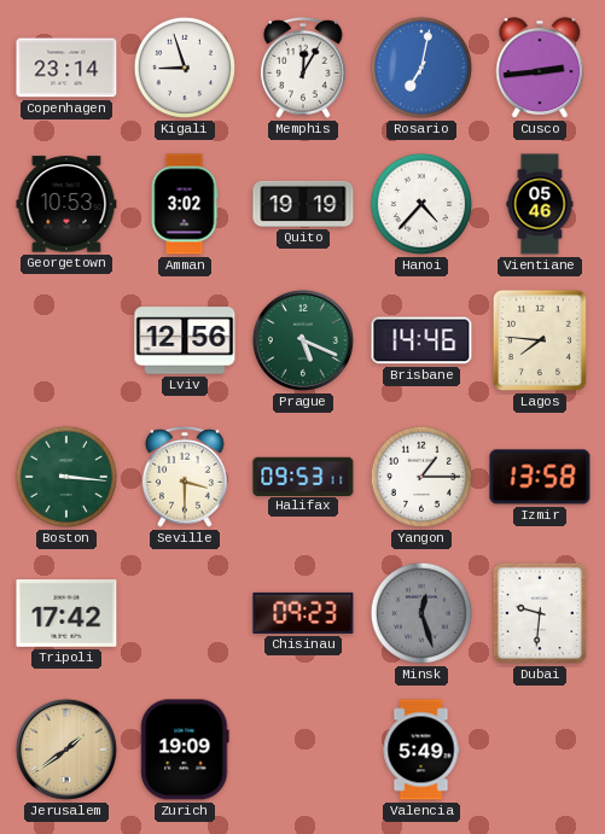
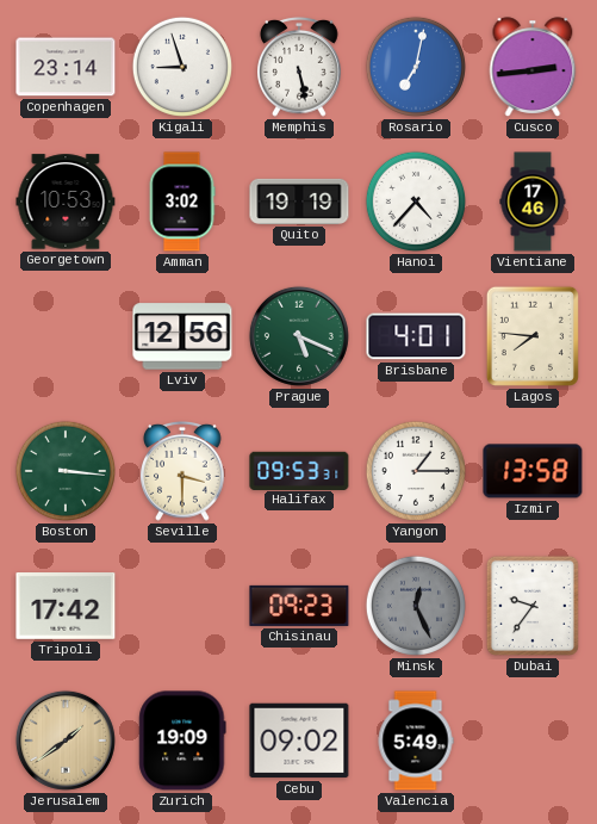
Memphis: 12:05 -> 5:28 (300, 67)
Vientiane: 05:46 -> 17:46 (533, 202)
Brisbane: 14:46 -> 4:01 (416, 336)
Halifax: 09:53:11 -> 09:53:31 (299, 470)
Minsk: 12:27 -> 12:26 (416, 606)
Dubai: 9:31 -> 9:36 (533, 606)
Cebu: none -> 09:02 (299, 741)
